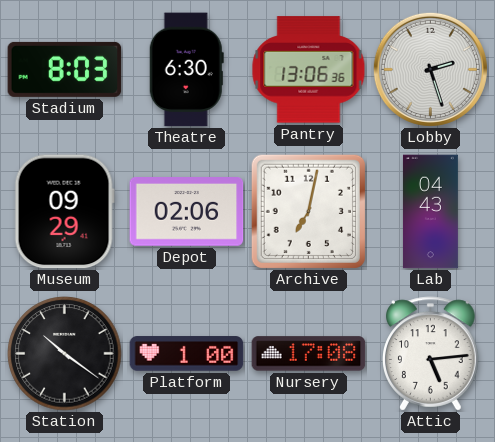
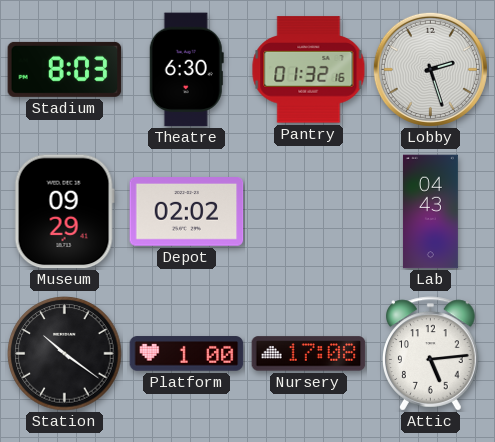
Pantry: 13:06 -> 01:32 (309, 70)
Depot: 02:06 -> 02:02 (187, 212)
Archive: 7:02 -> none (308, 211)
